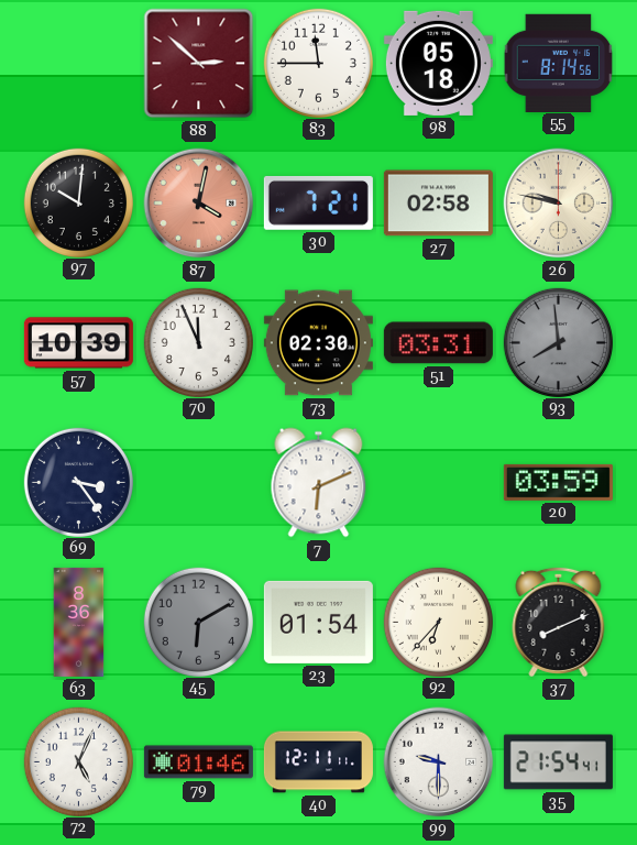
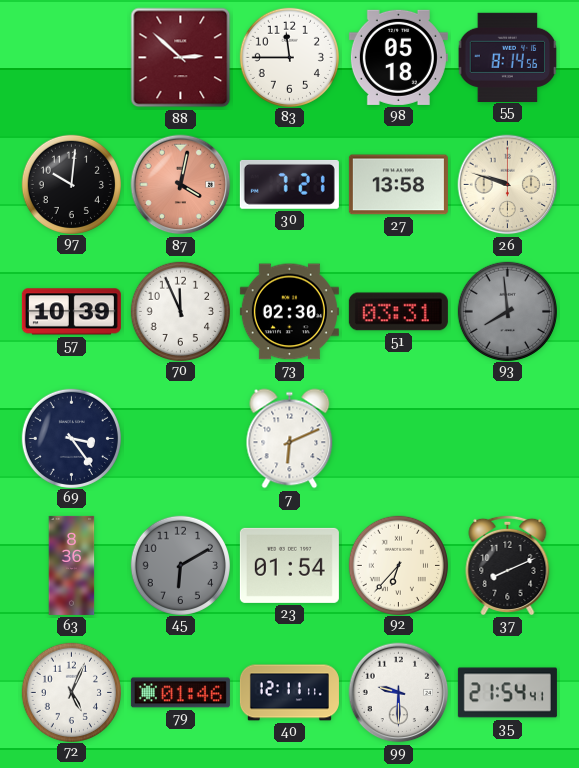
27: 02:58 -> 13:58 (398, 185)
26: 9:47 -> 9:48 (508, 185)
20: 03:59 -> none (558, 482)
